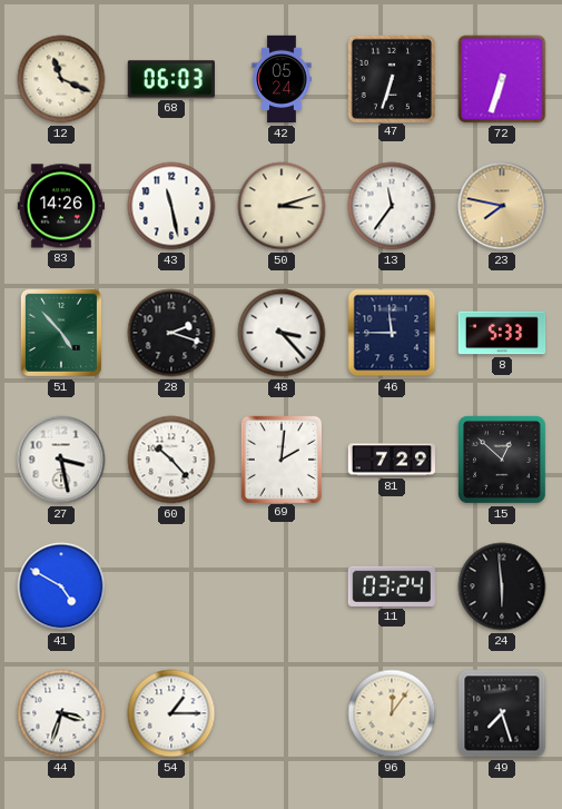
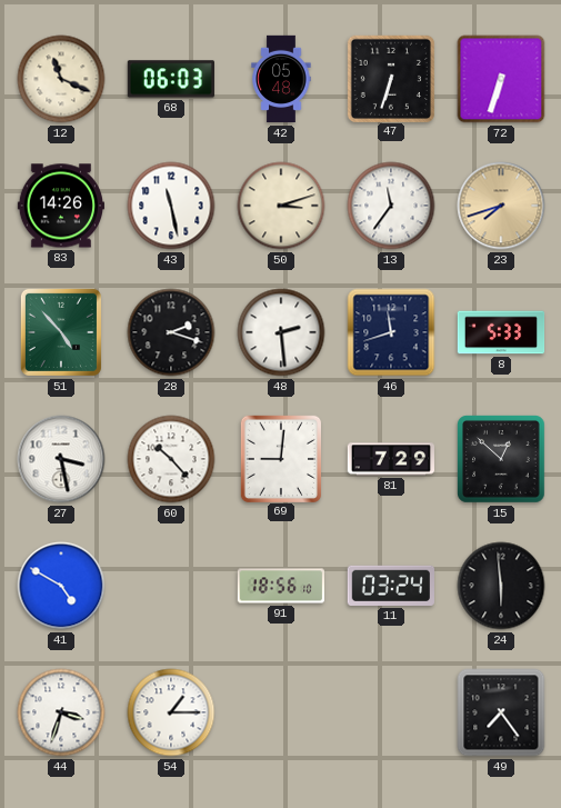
42: 05:24 -> 05:48 (281, 79)
23: 7:47 -> 7:42 (501, 206)
48: 3:23 -> 2:29 (281, 332)
46: 11:45 -> 11:42 (391, 332)
69: 2:01 -> 9:01 (280, 458)
91: none -> 18:56 (281, 586)
96: 12:06 -> none (392, 713)
49: 7:27 -> 7:24 (501, 712)
